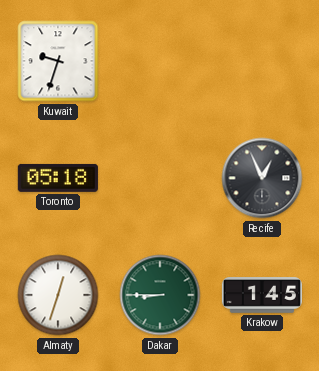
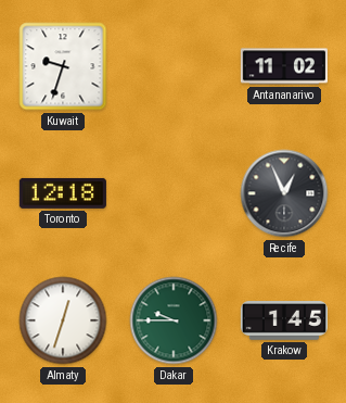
Antananarivo: none -> 11:02 (284, 66)
Toronto: 05:18 -> 12:18 (63, 193)
Dakar: 8:45 -> 9:45 (174, 320)
